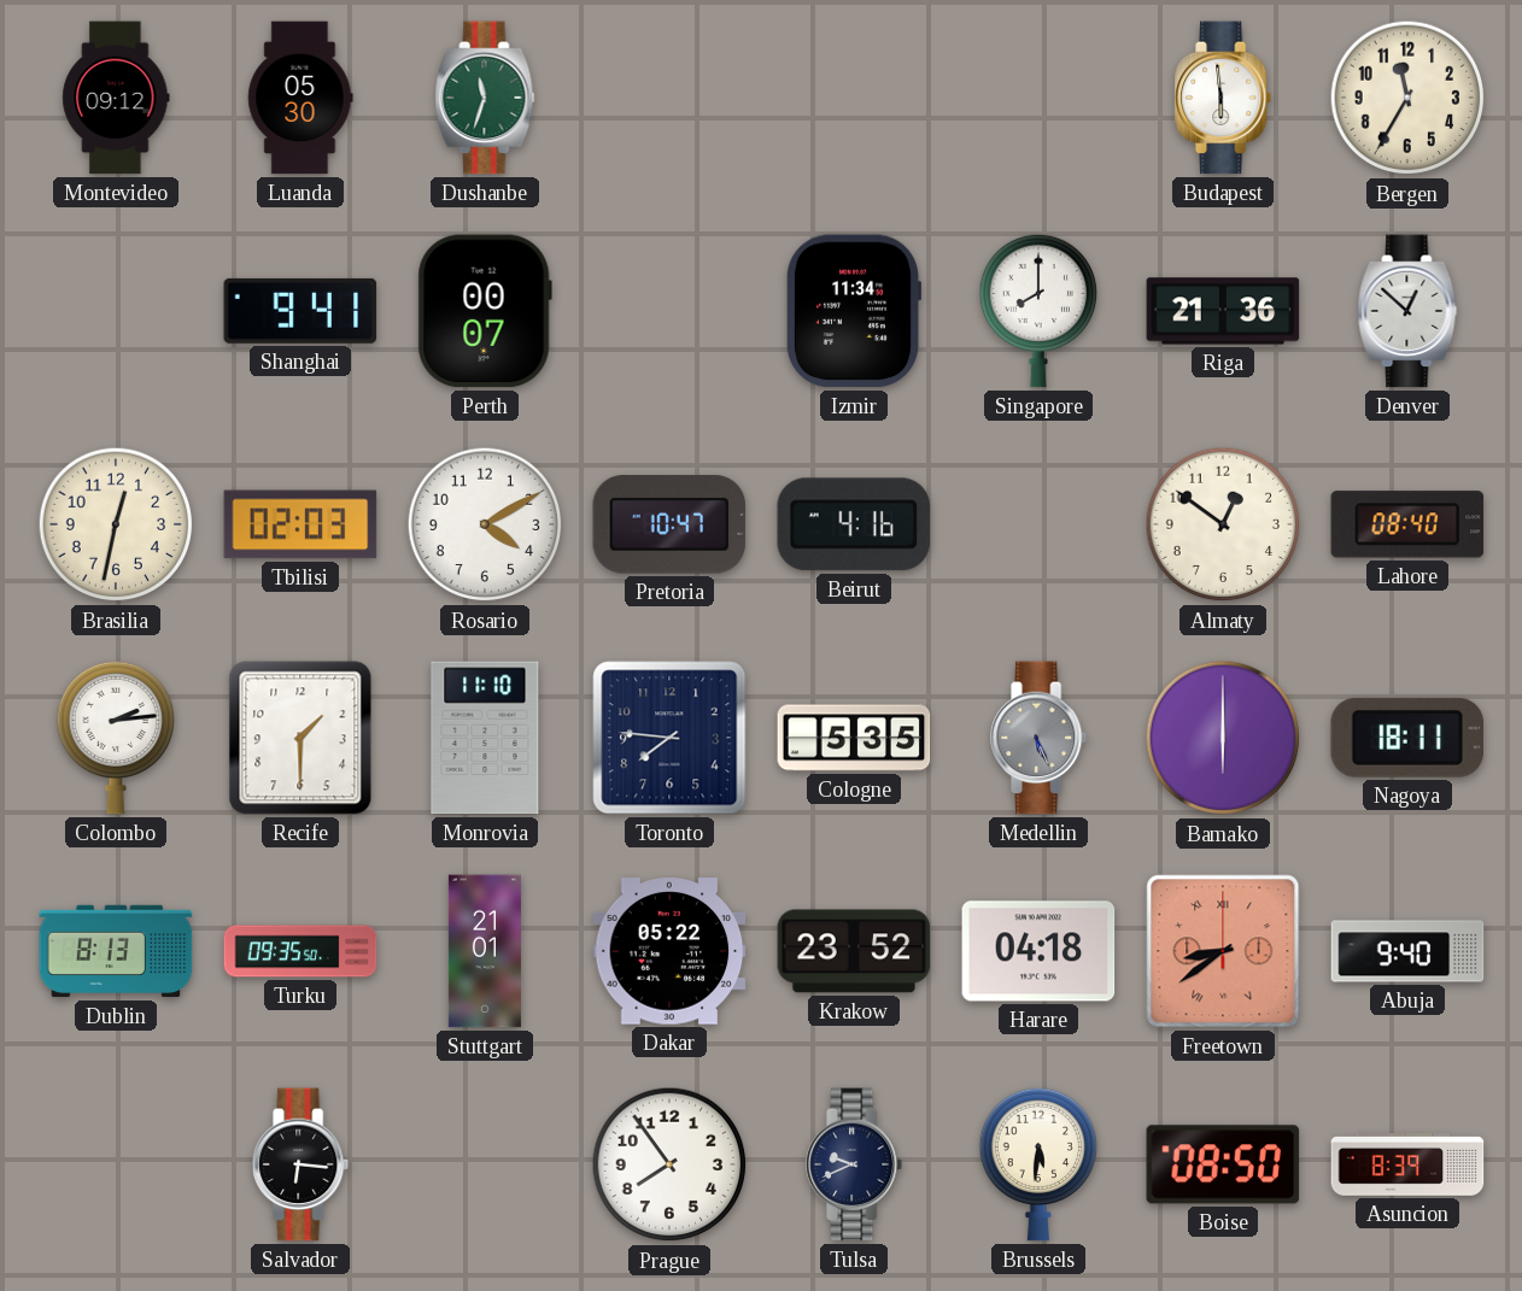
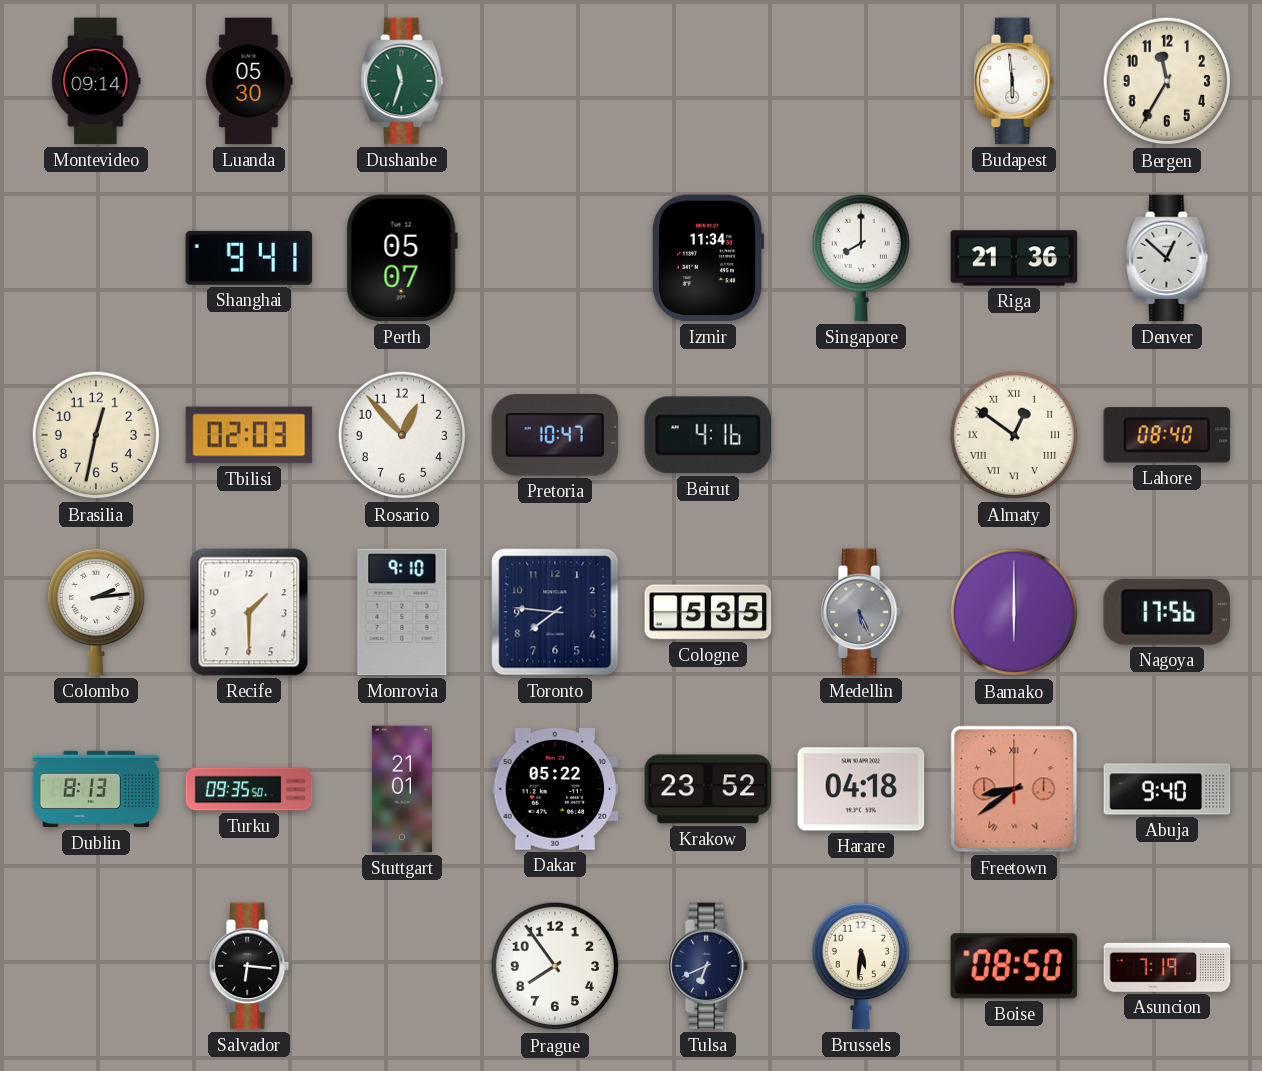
Montevideo: 09:12 -> 09:14 (96, 81)
Perth: 00:07 -> 05:07 (402, 258)
Rosario: 4:10 -> 12:53 (402, 435)
Almaty numerals: Arabic -> Roman (1014, 435)
Monrovia: 11:10 -> 9:10 (402, 612)
Nagoya: 18:11 -> 17:56 (1166, 612)
Tulsa: 9:41 -> 6:41 (709, 966)
Asuncion: 8:39 -> 7:19 (1167, 966)
